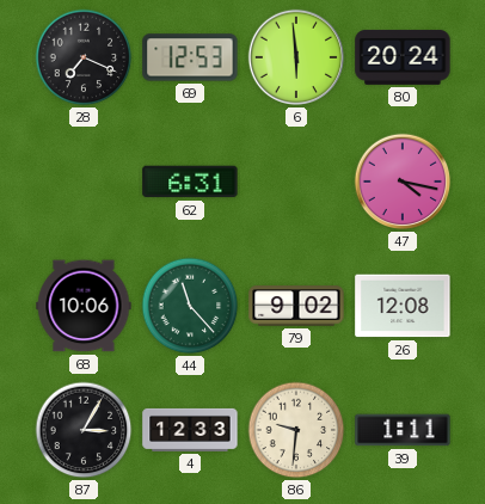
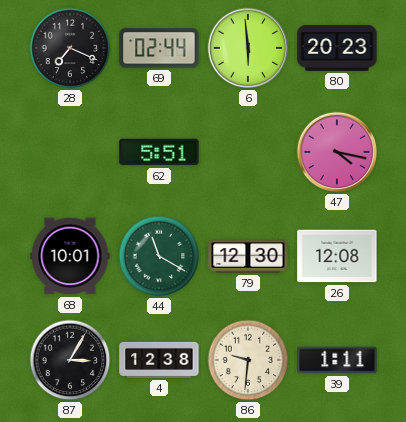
69: 12:53 -> 02:44 (159, 48)
80: 20:24 -> 20:23 (337, 48)
62: 6:31 -> 5:51 (159, 152)
68: 10:06 -> 10:01 (70, 256)
44: 11:23 -> 11:20 (159, 256)
79: 9:02 -> 12:30 (248, 256)
4: 12:33 -> 12:38 (159, 360)
